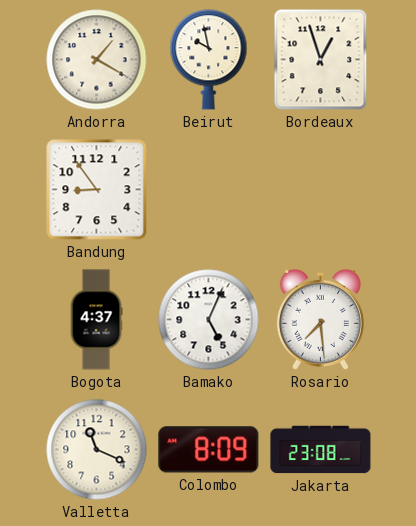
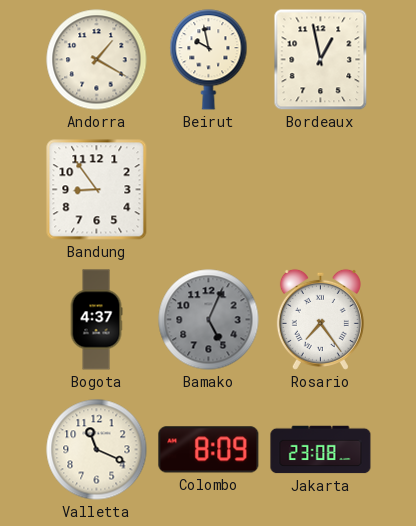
Bordeaux: 12:57 -> 12:58 (321, 60)
Bamako dial: white -> grey (209, 320)
Rosario: 7:29 -> 7:24 (320, 319)
